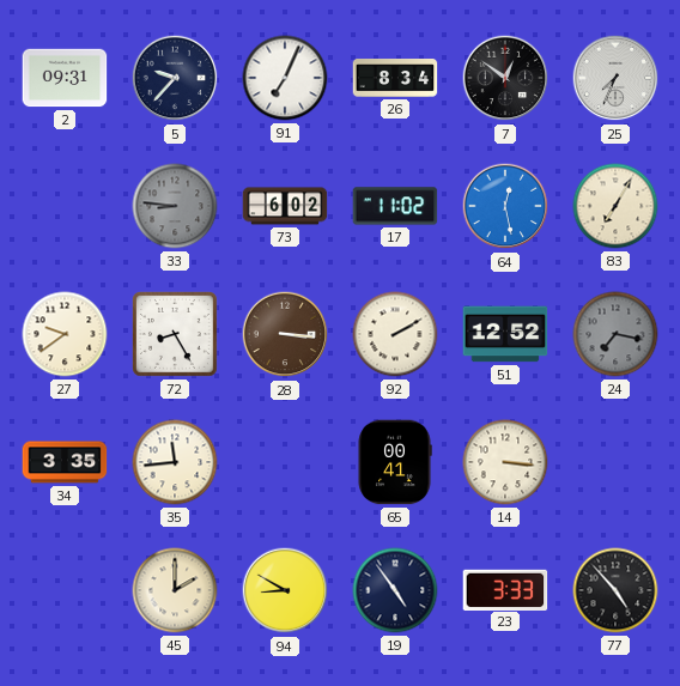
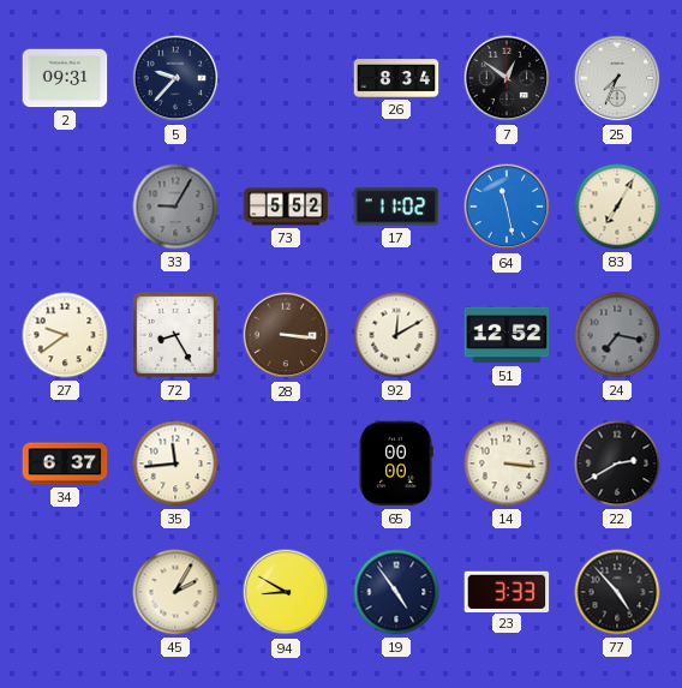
91: 7:04 -> none (285, 78)
33: 8:46 -> 9:05 (175, 207)
73: 6:02 -> 5:52 (286, 207)
64: 12:28 -> 11:28 (507, 207)
92: 2:10 -> 12:10 (396, 335)
34: 3:35 -> 6:37 (65, 463)
65: 00:41 -> 00:00 (396, 463)
22: none -> 2:40 (617, 463)
45: 2:00 -> 2:05 (175, 592)
